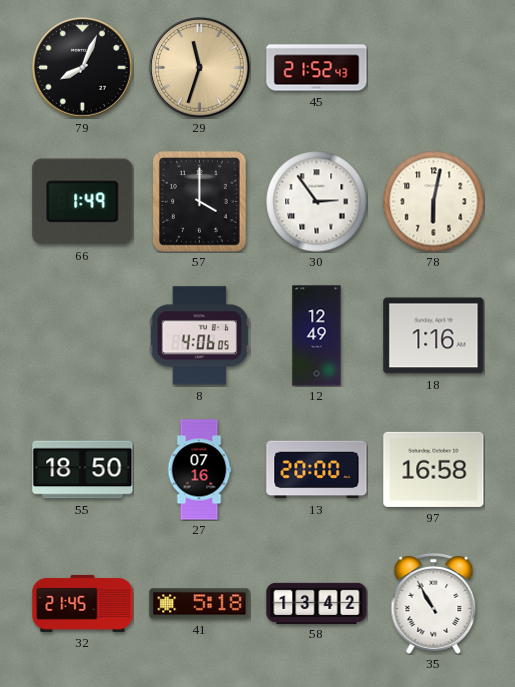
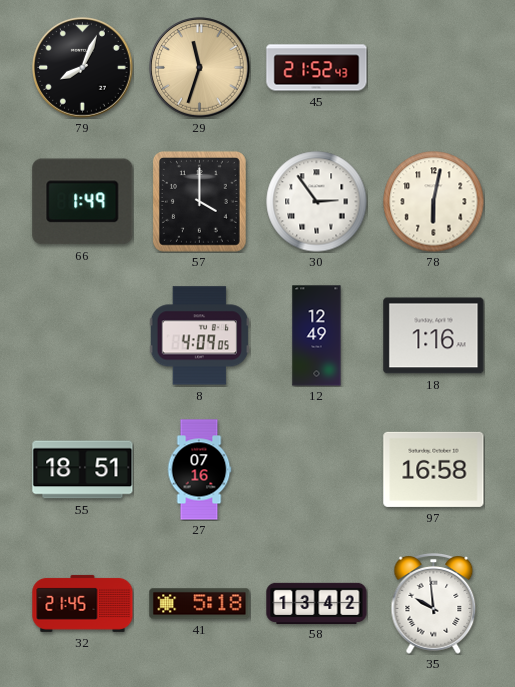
8: 4:06 -> 4:09 (199, 336)
55: 18:50 -> 18:51 (83, 470)
13: 20:00 -> none (317, 470)
35: 10:55 -> 9:59 (434, 604)
